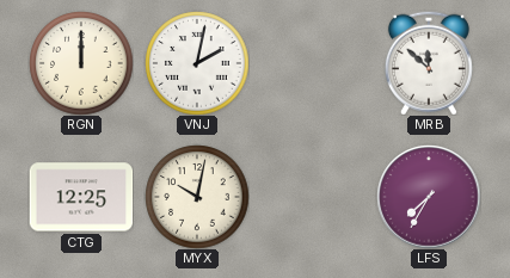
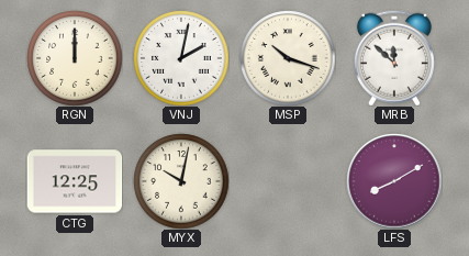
MSP: none -> 10:18 (288, 58)
LFS: 7:35 -> 8:10 (394, 181)
